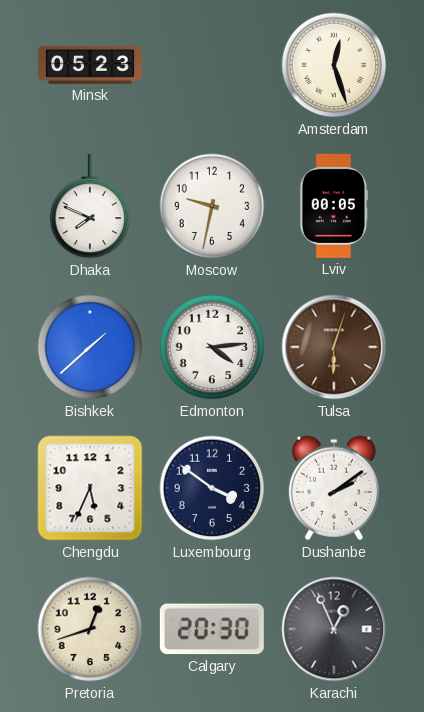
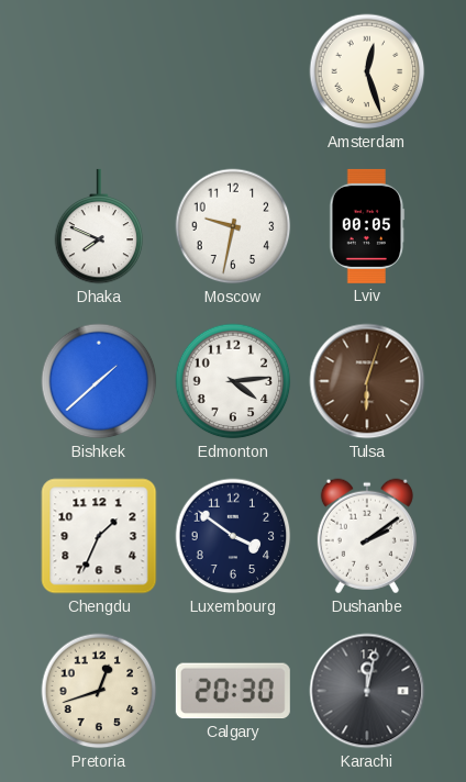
Minsk: 05:23 -> none (90, 66)
Chengdu: 5:34 -> 1:34 (99, 536)
Karachi: 12:56 -> 12:02 (367, 691)
